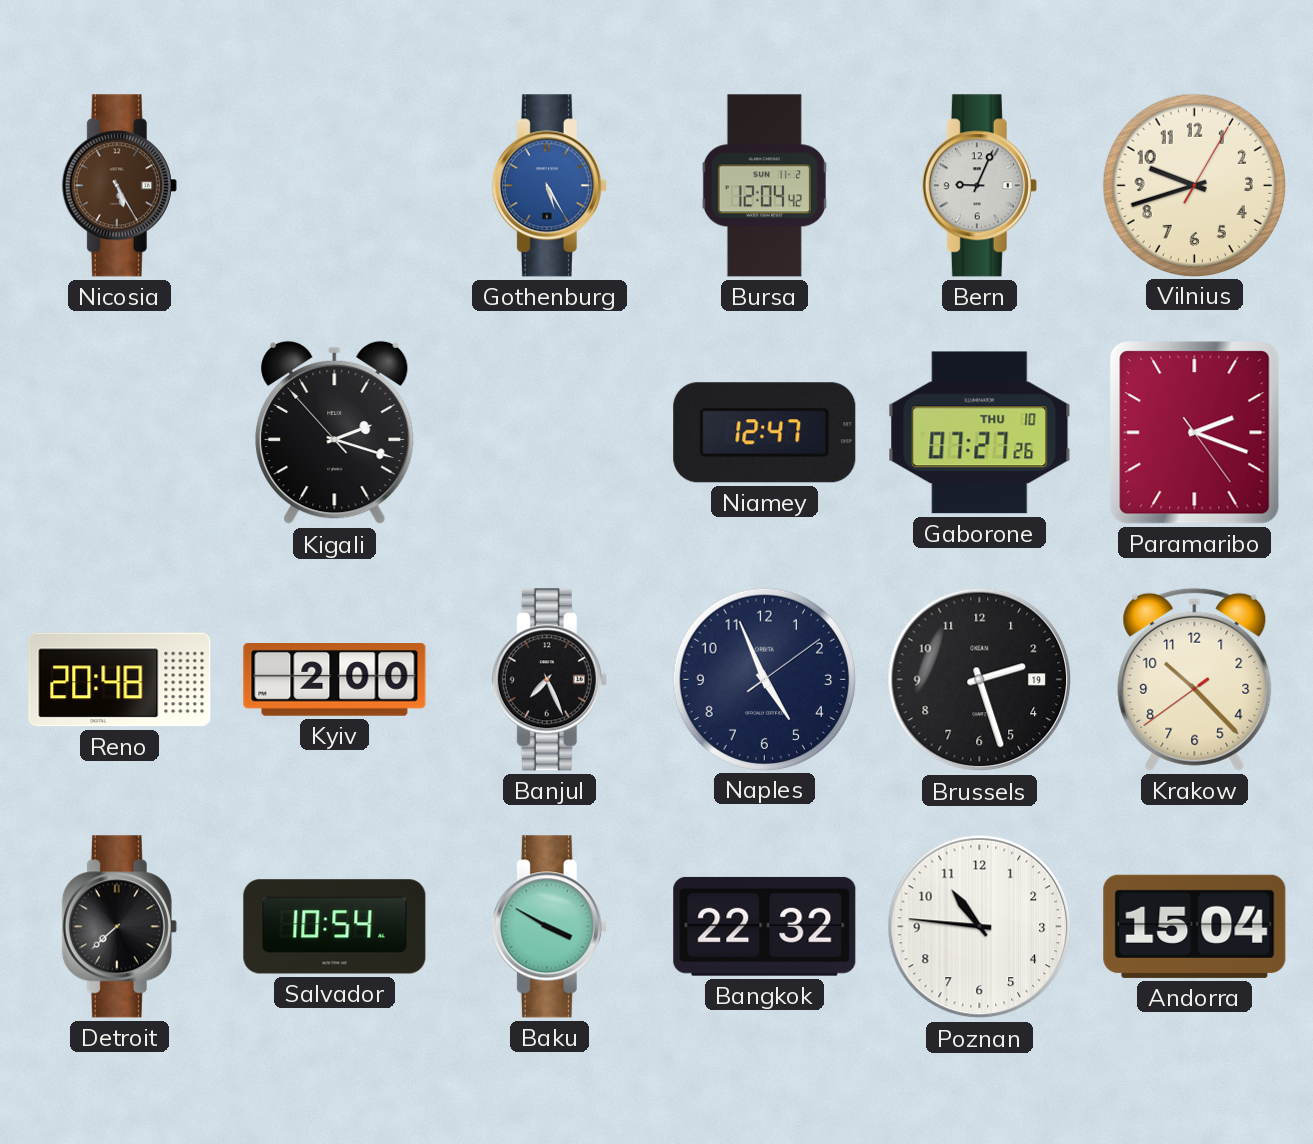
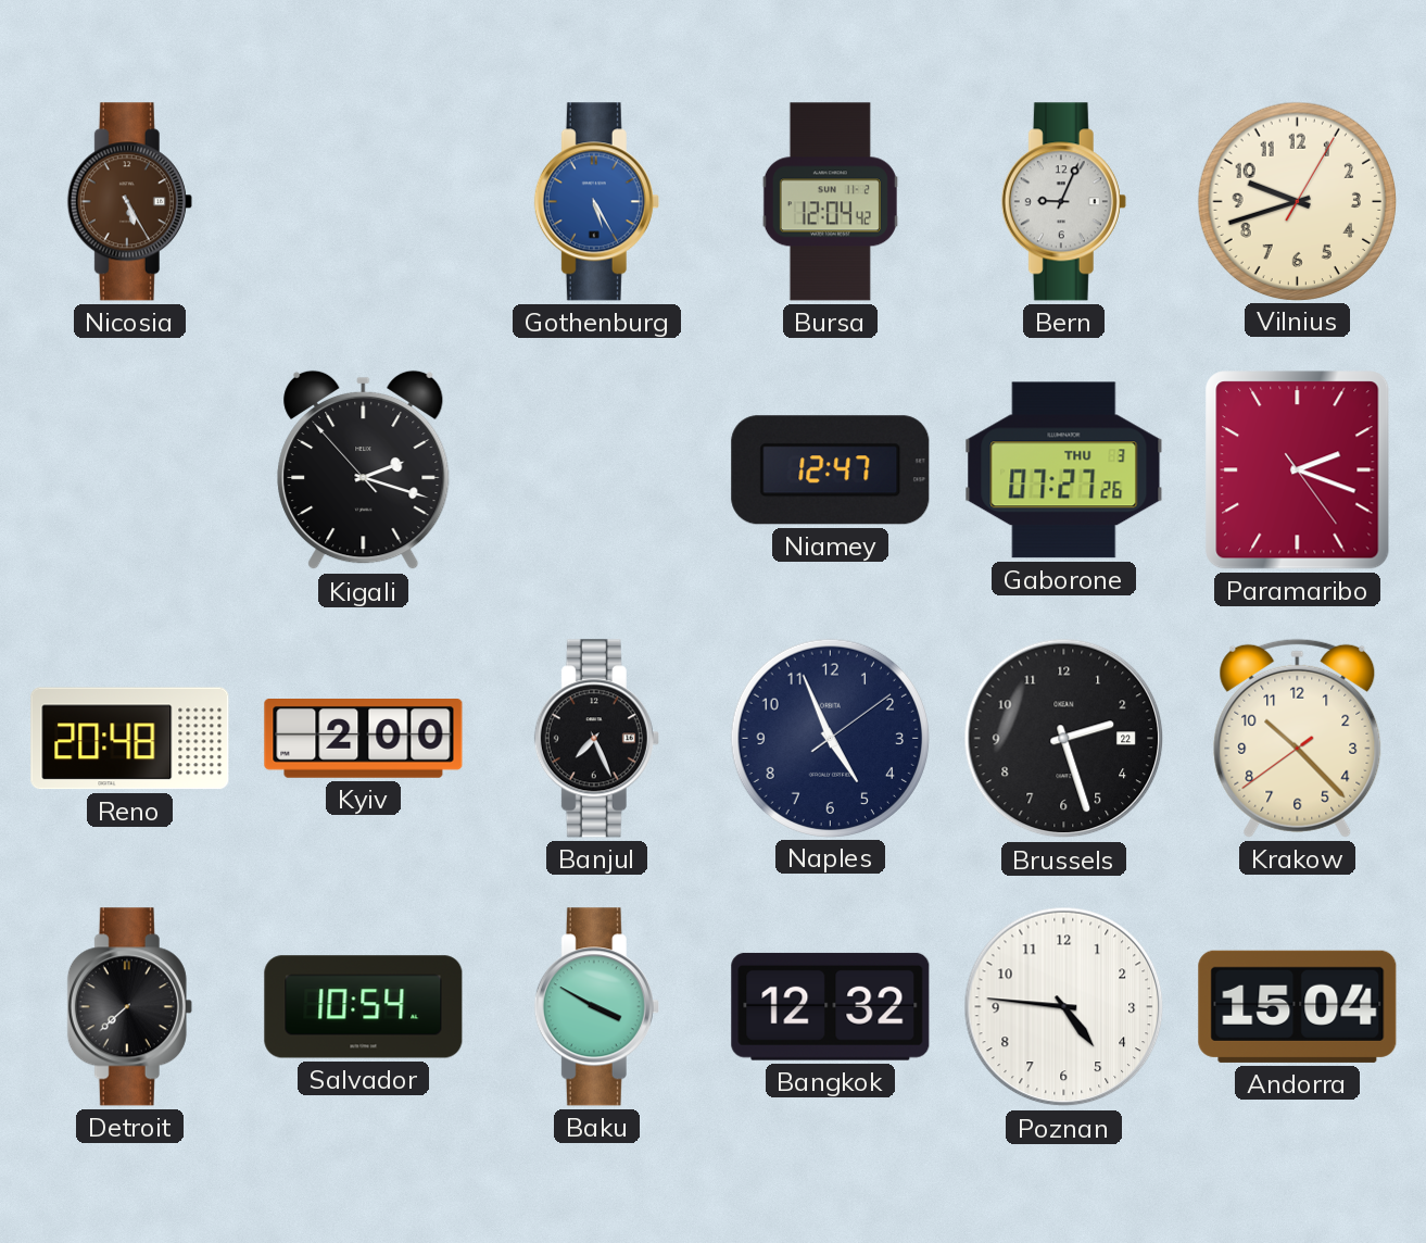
Gaborone date: THU 10 -> THU 3 (1064, 470)
Brussels date: 19 -> 22 (1064, 739)
Bangkok: 22:32 -> 12:32 (831, 1006)
Poznan: 10:46 -> 4:46 (1064, 1007)
